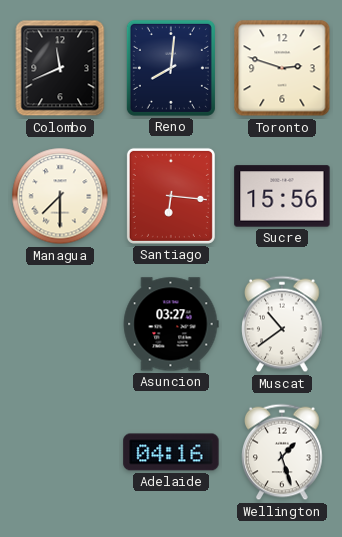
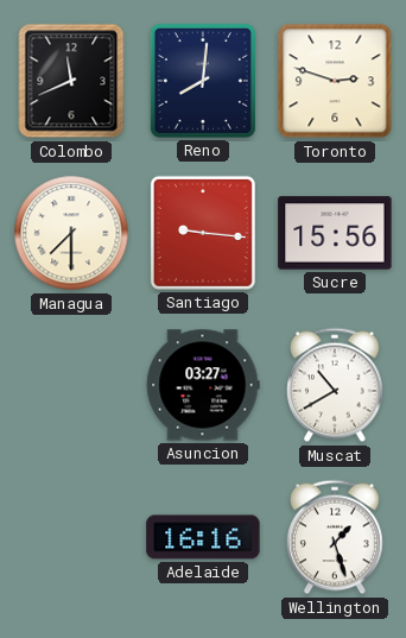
Santiago: 6:16 -> 9:16 (203, 233)
Muscat: 10:39 -> 10:40 (335, 385)
Adelaide: 04:16 -> 16:16 (203, 537)
